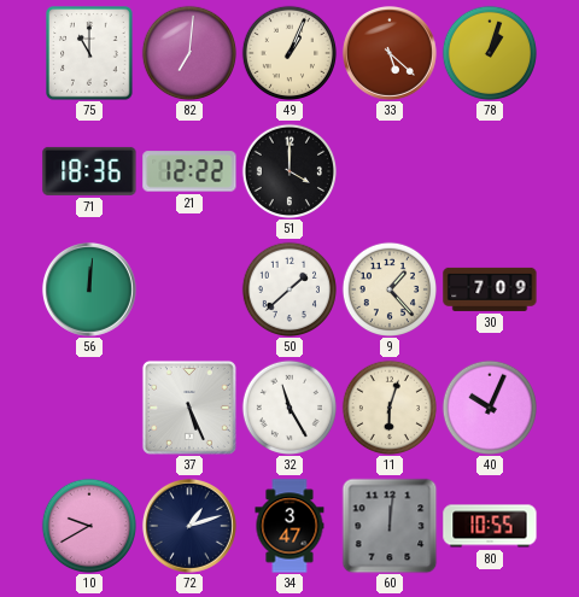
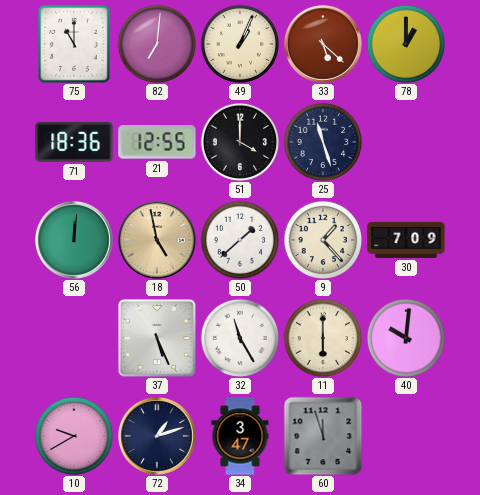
78: 1:03 -> 1:00 (405, 43)
21: 12:22 -> 12:55 (157, 142)
25: none -> 11:27 (322, 141)
18: none -> 4:58 (157, 240)
11: 6:03 -> 6:00 (322, 337)
40: 10:04 -> 10:01 (405, 337)
60: 12:01 -> 11:57 (323, 436)
80: 10:55 -> none (490, 526)
